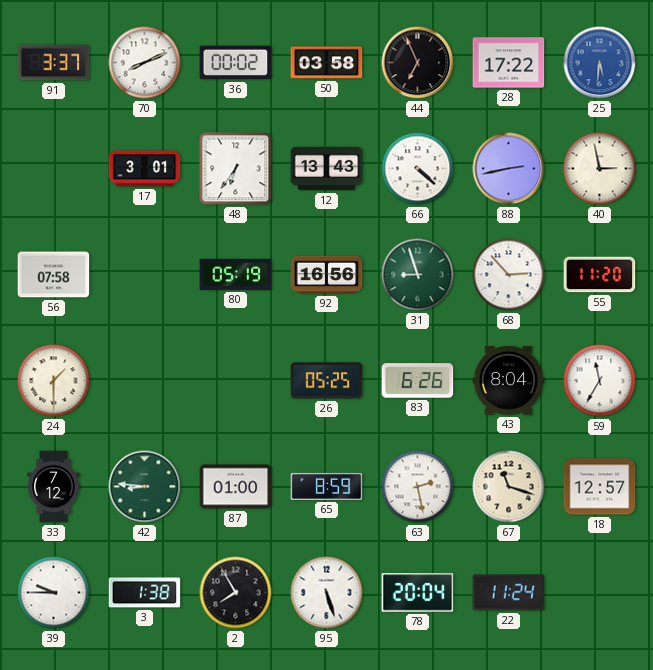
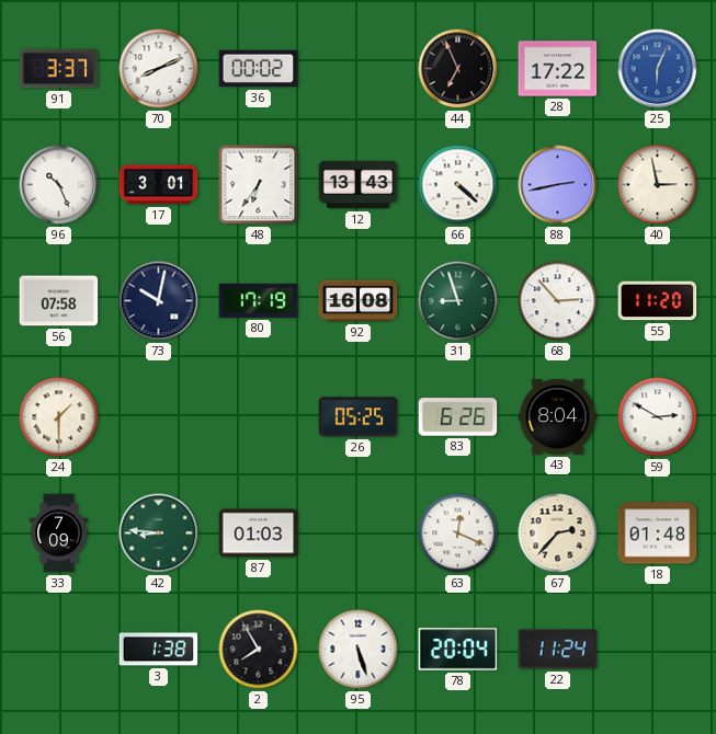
50: 03:58 -> none (327, 63)
25: 5:31 -> 6:04 (658, 69)
96: none -> 10:26 (59, 185)
73: none -> 10:02 (159, 301)
80: 05:19 -> 17:19 (259, 300)
92: 16:56 -> 16:08 (359, 301)
59: 11:35 -> 2:50 (658, 417)
33: 7:12 -> 7:09 (59, 534)
87: 01:00 -> 01:03 (259, 534)
65: 8:59 -> none (327, 486)
63: 2:28 -> 12:19 (458, 534)
67: 11:18 -> 2:37 (558, 534)
18: 12:57 -> 01:48 (658, 534)
39: 9:45 -> none (54, 593)
